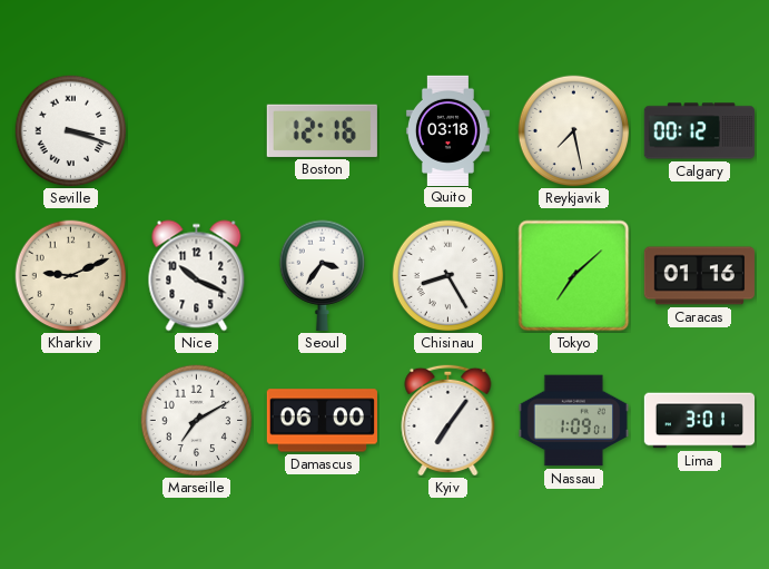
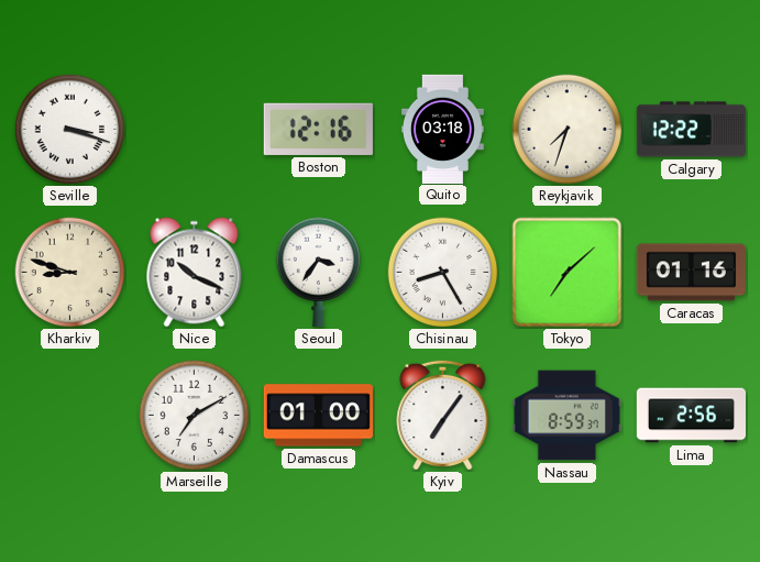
Reykjavik: 7:28 -> 7:33 (568, 130)
Calgary: 00:12 -> 12:22 (691, 130)
Kharkiv: 9:11 -> 8:48 (70, 273)
Damascus: 06:00 -> 01:00 (318, 416)
Nassau: 1:09 -> 8:59 (566, 416)
Lima: 3:01 -> 2:56 (691, 416)
